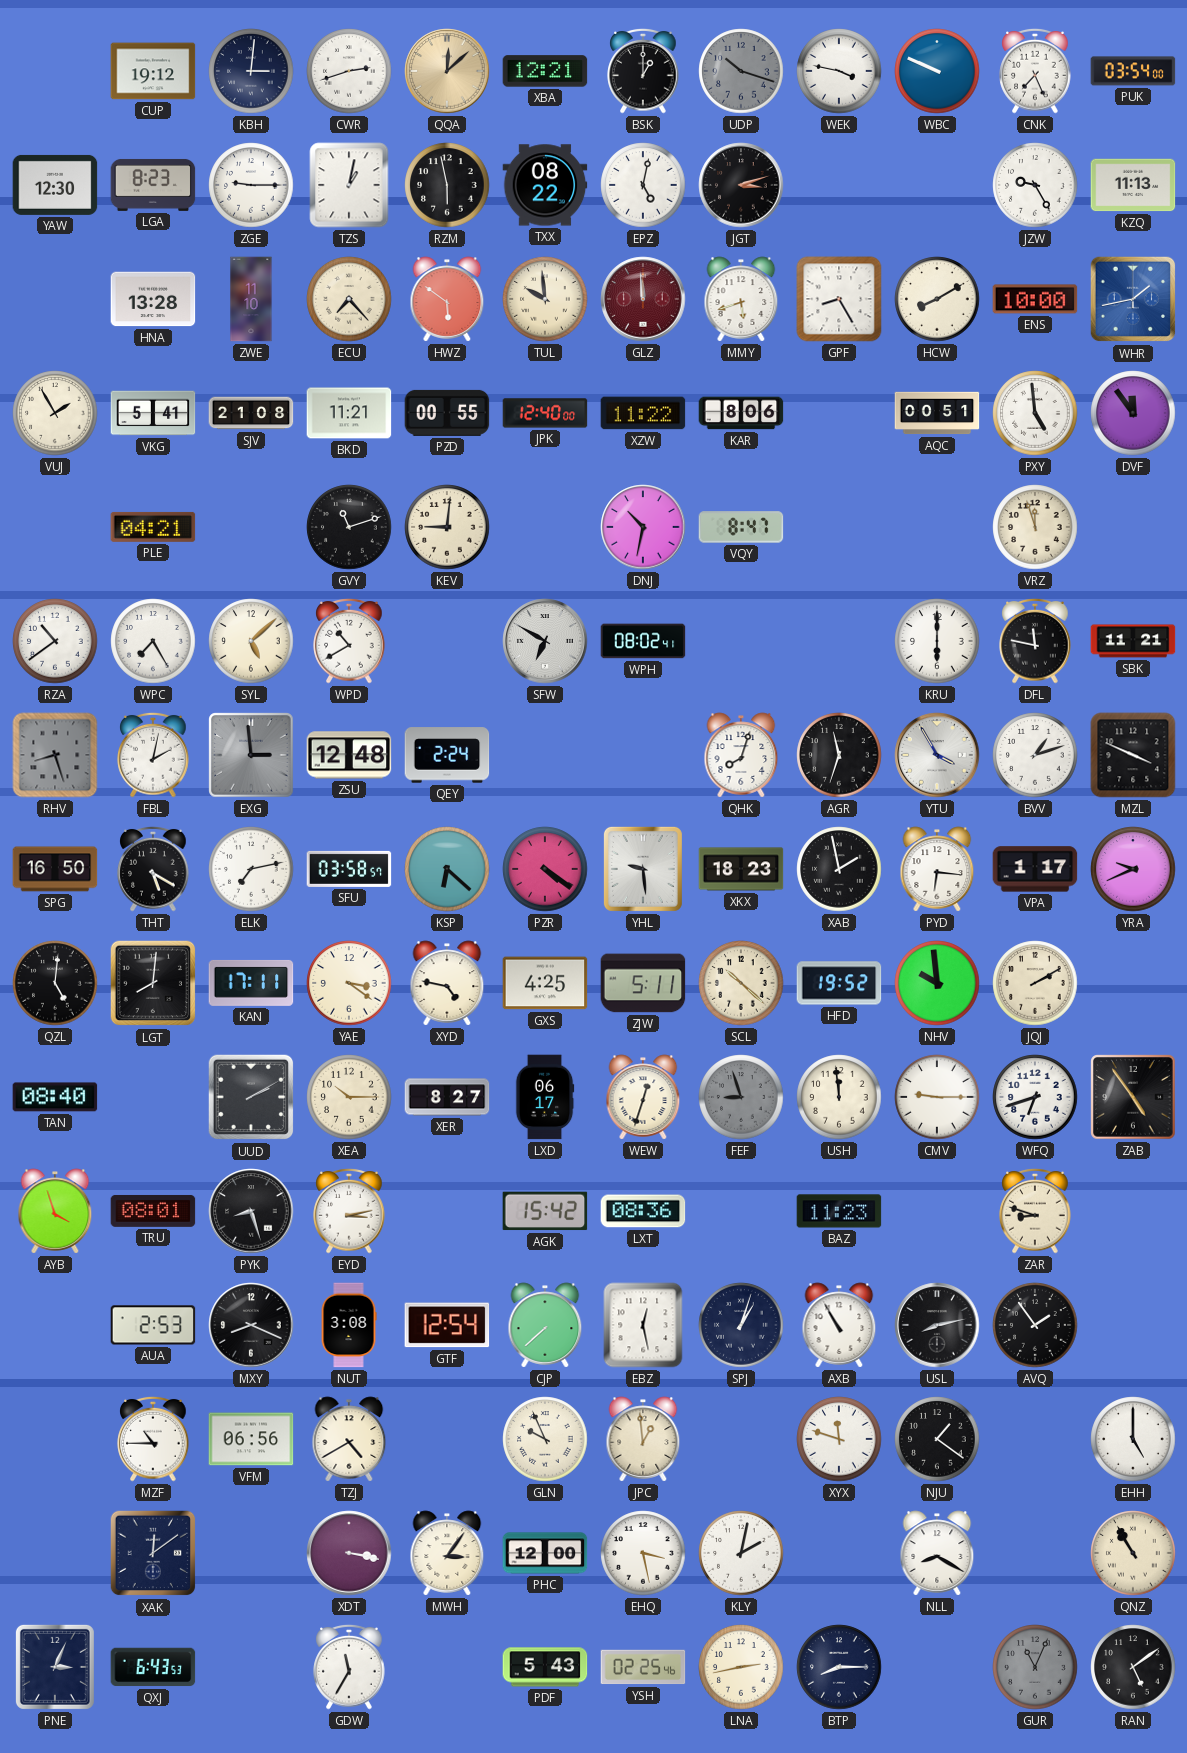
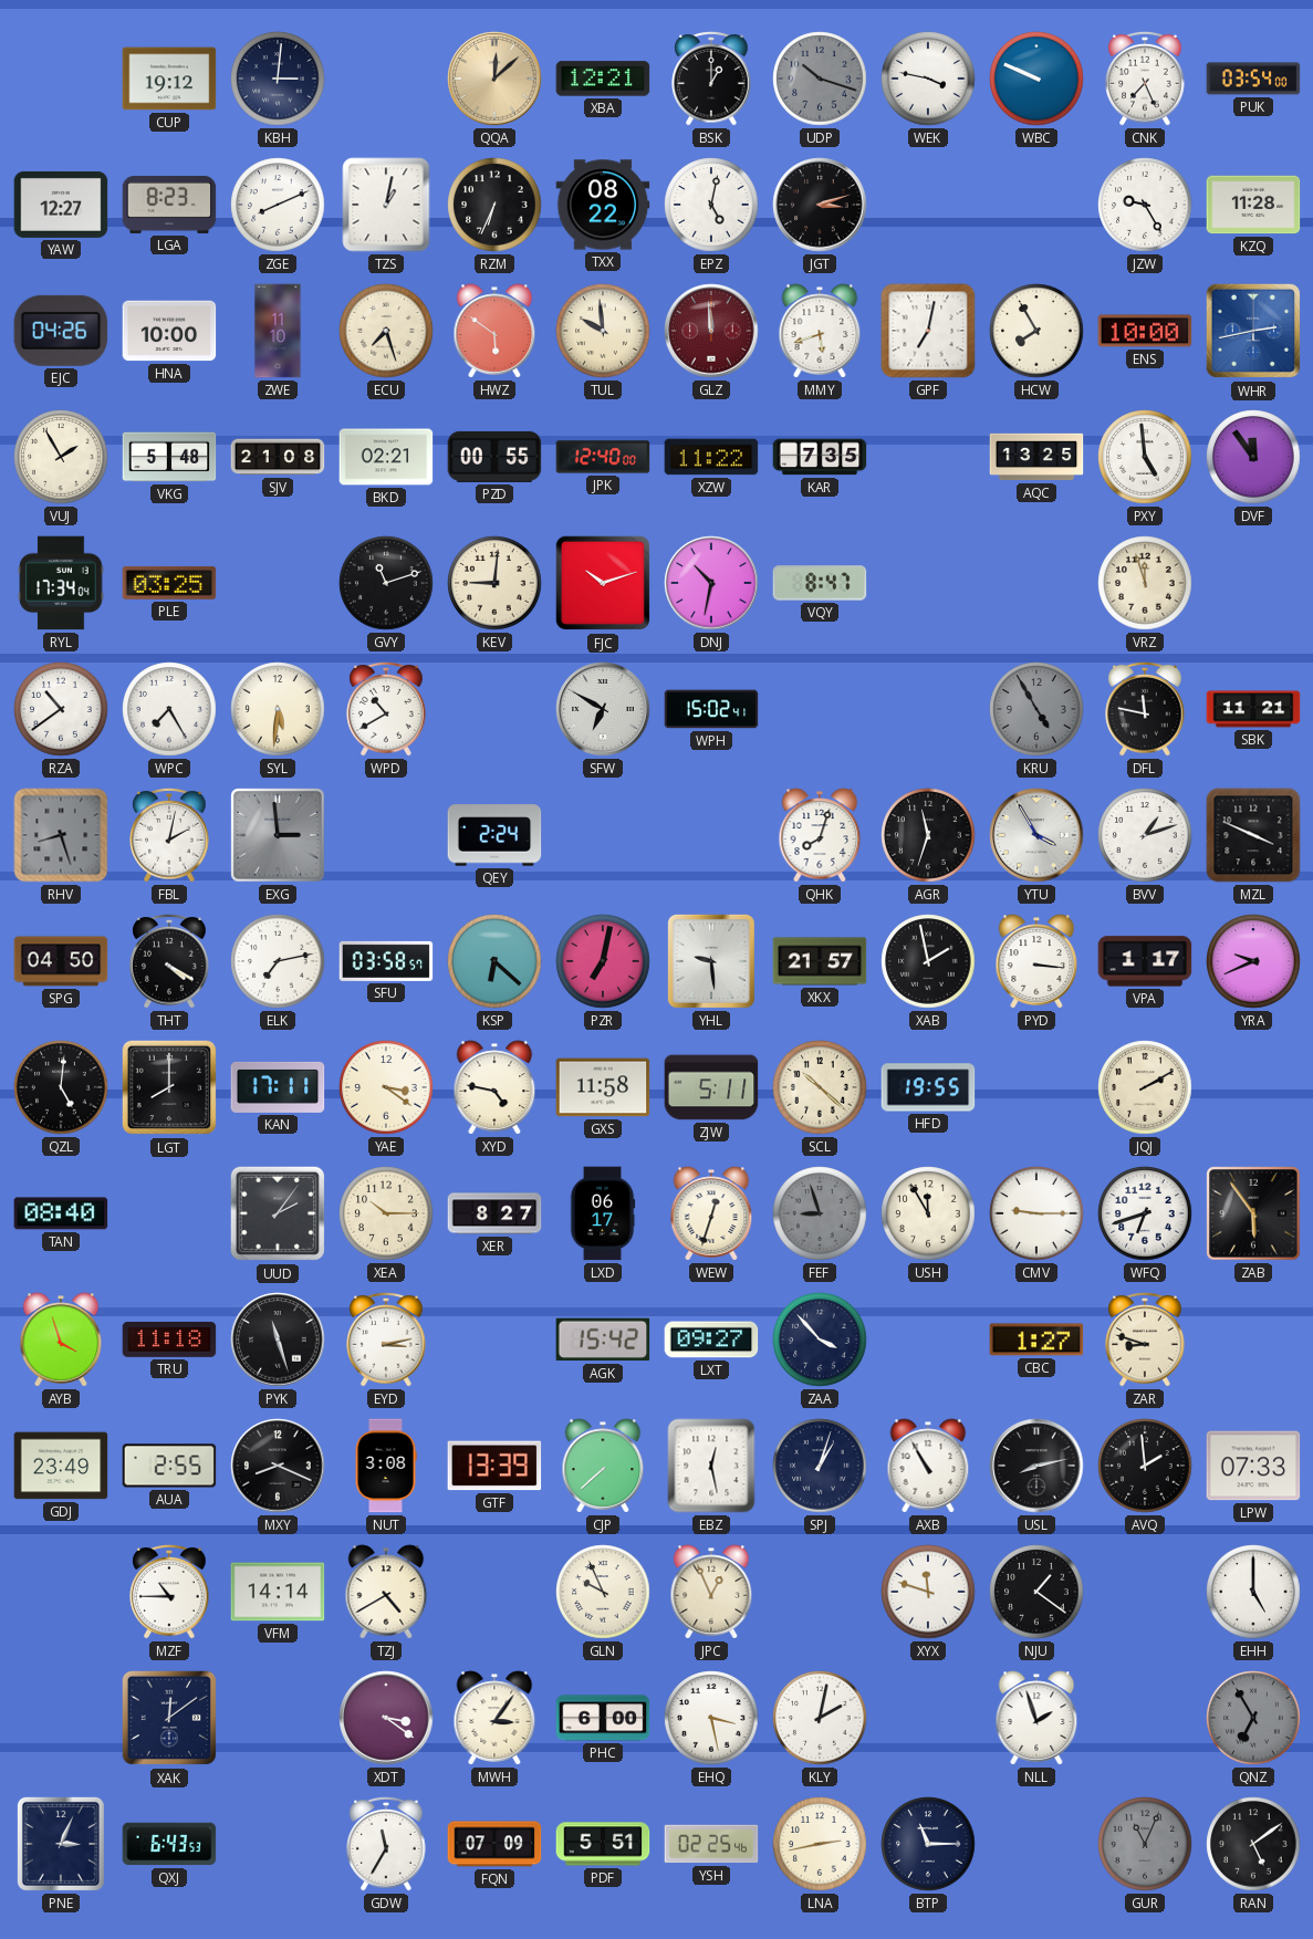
CWR: 2:42 -> none (349, 71)
YAW: 12:30 -> 12:27 (61, 205)
ZGE: 9:15 -> 8:11 (278, 205)
RZM: 5:58 -> 6:34 (494, 205)
KZQ: 11:13 -> 11:28 (1253, 205)
EJC: none -> 04:26 (61, 331)
HNA: 13:28 -> 10:00 (169, 331)
ECU: 7:23 -> 7:27 (386, 331)
GPF: 8:25 -> 7:02 (928, 331)
HCW: 8:10 -> 7:55 (1036, 331)
WHR: 1:43 -> 2:43 (1253, 331)
VKG: 5:41 -> 5:48 (169, 457)
BKD: 11:21 -> 02:21 (386, 457)
KAR: 8:06 -> 7:35 (820, 457)
AQC: 00:51 -> 13:25 (1036, 457)
RYL: none -> 17:34 (61, 583)
PLE: 04:21 -> 03:25 (169, 583)
FJC: none -> 10:12 (603, 583)
SYL: 5:08 -> 5:31 (278, 709)
WPH: 08:02 -> 15:02 (711, 709)
KRU: 6:00 -> 4:55 (1036, 709)
KRU dial: white -> grey (1036, 709)
ZSU: 12:48 -> none (349, 755)
SPG: 16:50 -> 04:50 (61, 961)
THT: 5:20 -> 4:20 (169, 961)
PZR: 4:21 -> 7:02 (603, 961)
XKX: 18:23 -> 21:57 (820, 961)
PYD: 6:16 -> 3:16 (1036, 961)
LGT: 8:01 -> 8:00 (169, 1087)
GXS: 4:25 -> 11:58 (603, 1087)
HFD: 19:52 -> 19:55 (928, 1087)
NHV: 9:59 -> none (937, 983)
UUD: 2:10 -> 2:06 (278, 1213)
USH: 11:59 -> 11:55 (928, 1213)
ZAB: 4:54 -> 5:54 (1253, 1213)
TRU: 08:01 -> 11:18 (169, 1339)
PYK: 8:27 -> 11:27 (278, 1339)
LXT: 08:36 -> 09:27 (711, 1339)
ZAA: none -> 3:53 (820, 1339)
BAZ: 11:23 -> none (839, 1211)
CBC: none -> 1:27 (1036, 1339)
GDJ: none -> 23:49 (61, 1466)
AUA: 2:53 -> 2:55 (169, 1466)
GTF: 12:54 -> 13:39 (494, 1466)
AVQ: 1:54 -> 1:59 (1145, 1466)
LPW: none -> 07:33 (1253, 1466)
VFM: 06:56 -> 14:14 (278, 1592)
JPC: 12:59 -> 12:56 (711, 1592)
XDT: 3:17 -> 3:21 (386, 1718)
PHC: 12:00 -> 6:00 (603, 1718)
NLL: 8:20 -> 1:57 (1036, 1718)
QNZ: 10:55 -> 6:55 (1253, 1718)
QNZ dial: cream -> grey (1253, 1718)
FQN: none -> 07:09 (494, 1844)
PDF: 5:43 -> 5:51 (603, 1844)
BTP: 8:15 -> 11:15 (928, 1844)
